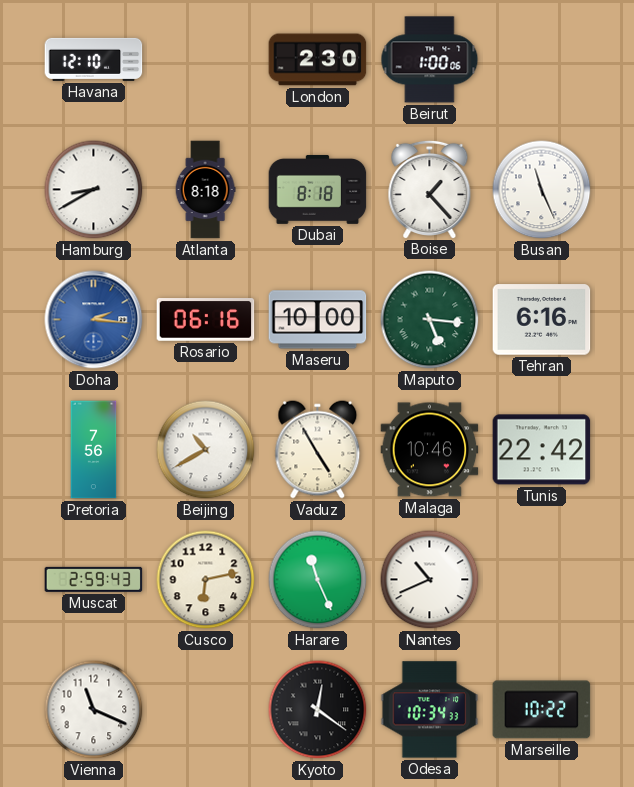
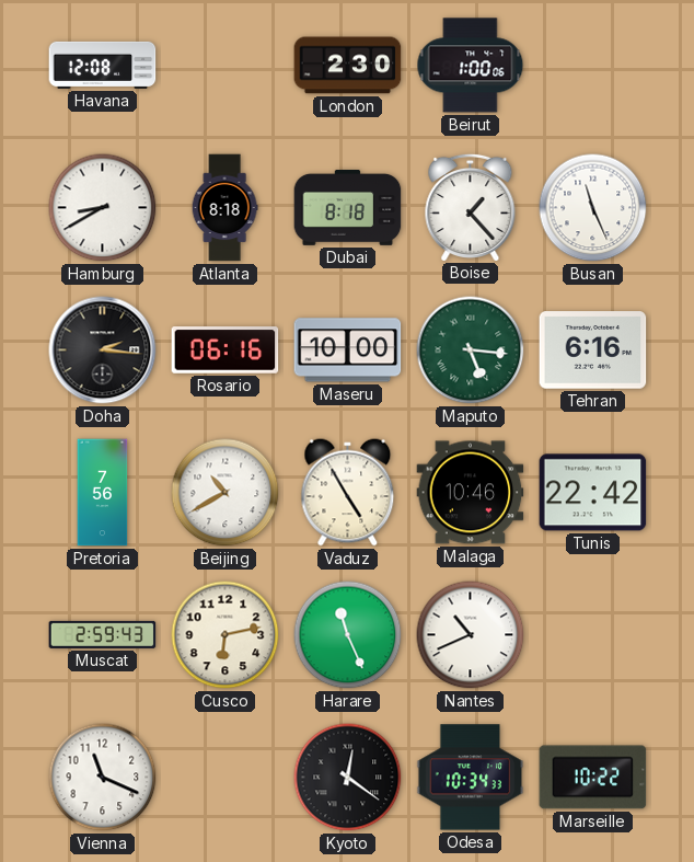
Havana: 12:10 -> 12:08 (103, 65)
Doha dial: blue -> black (103, 350)
